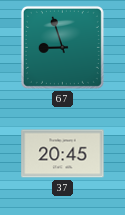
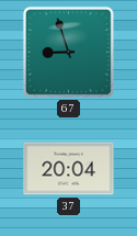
37: 20:45 -> 20:04 (69, 169)
